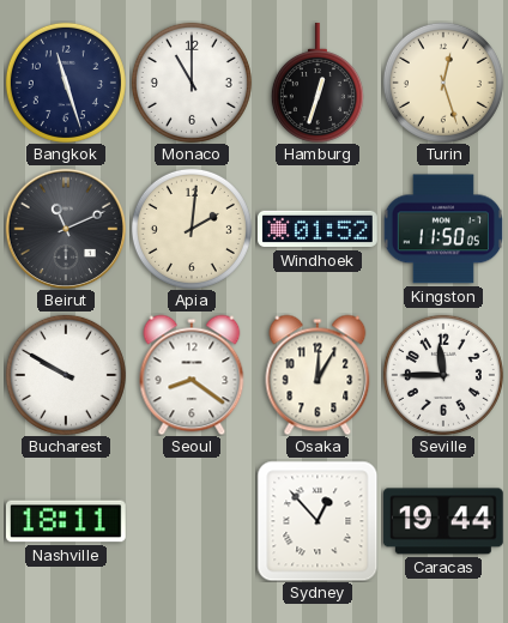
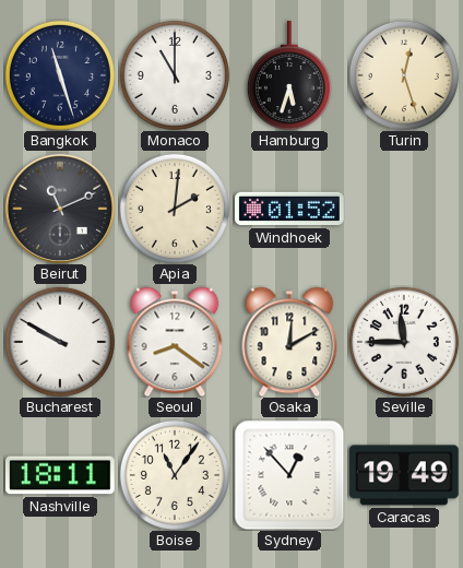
Hamburg: 12:33 -> 5:33 (289, 75)
Kingston: 11:50 -> none (443, 229)
Osaka: 12:05 -> 12:10 (289, 342)
Boise: none -> 11:06 (175, 475)
Caracas: 19:44 -> 19:49 (404, 475)
